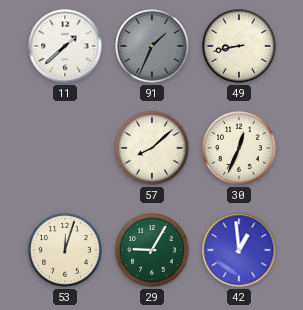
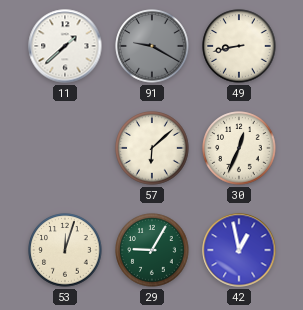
91: 1:34 -> 9:20 (152, 46)
57: 8:08 -> 6:08 (152, 148)
42: 12:59 -> 12:58 (239, 250)
